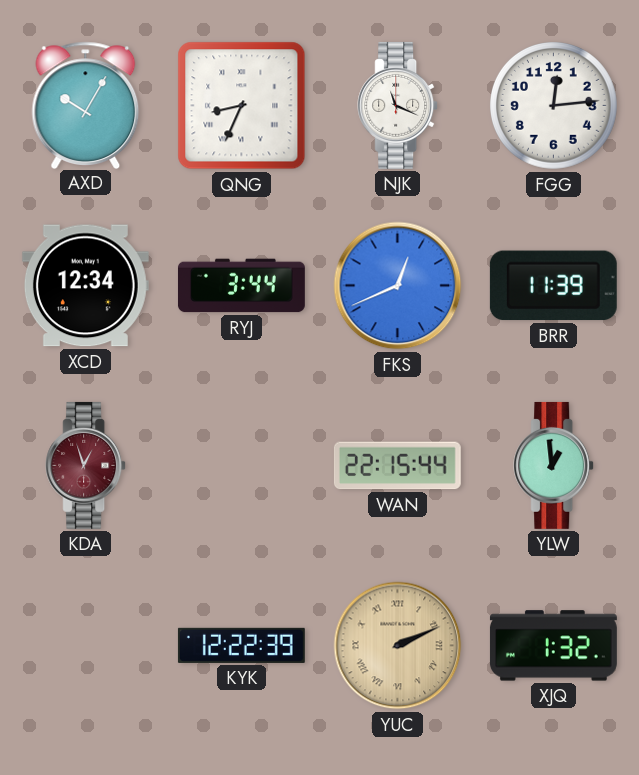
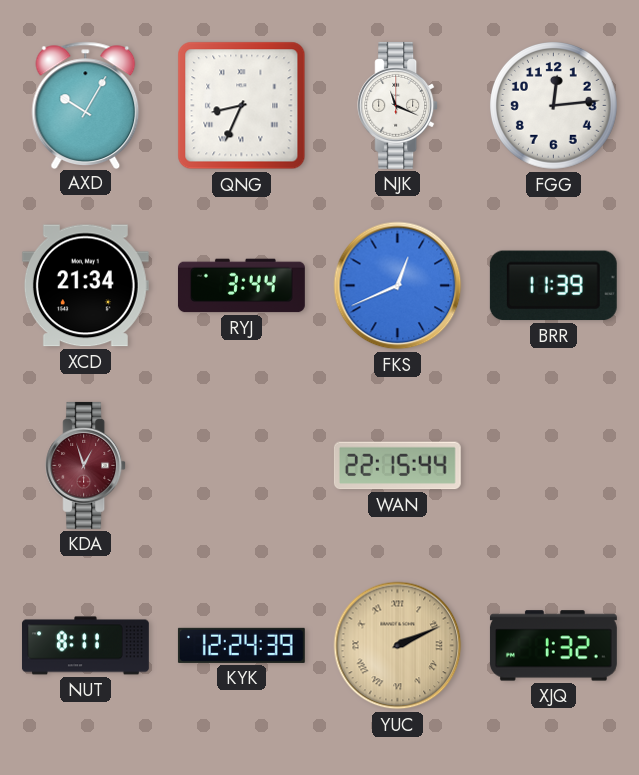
XCD: 12:34 -> 21:34 (85, 286)
YLW: 12:59 -> none (554, 465)
NUT: none -> 8:11 (85, 646)
KYK: 12:22 -> 12:24 (241, 645)
